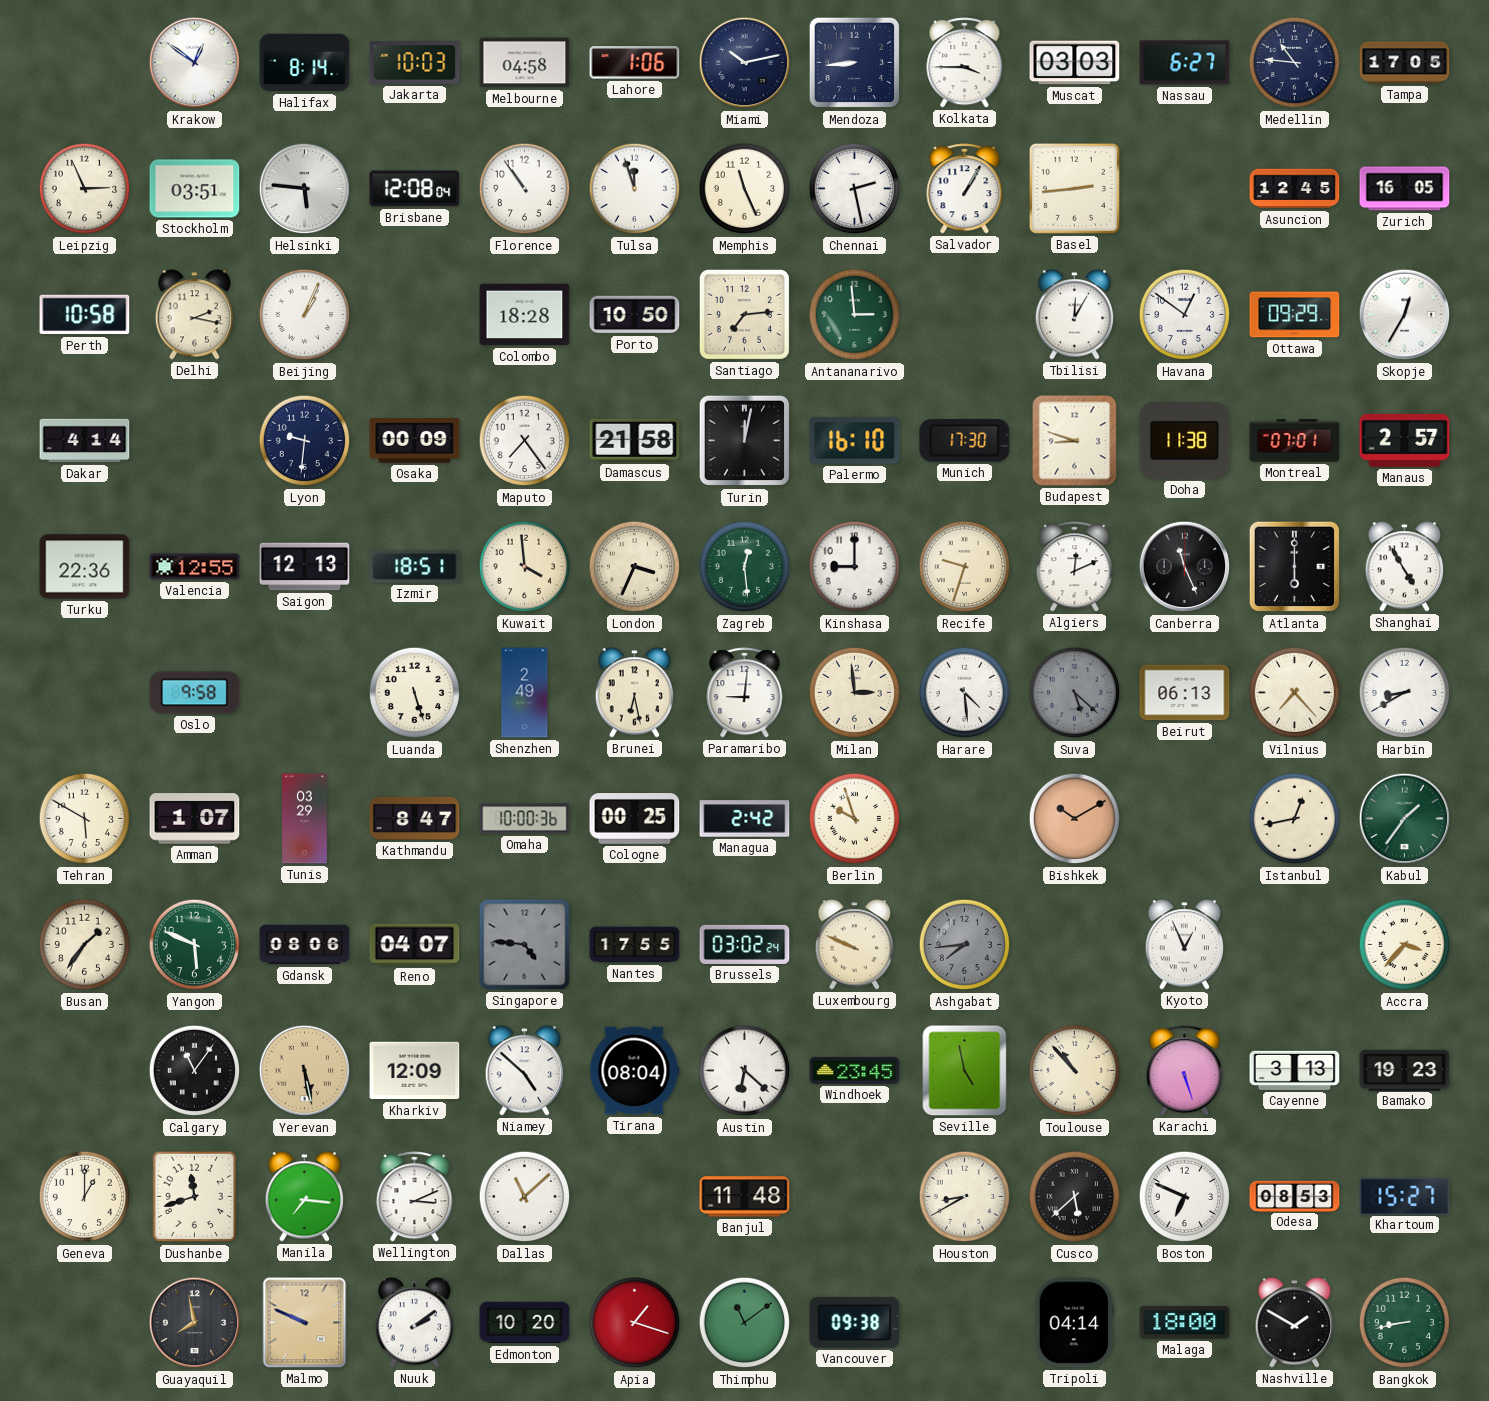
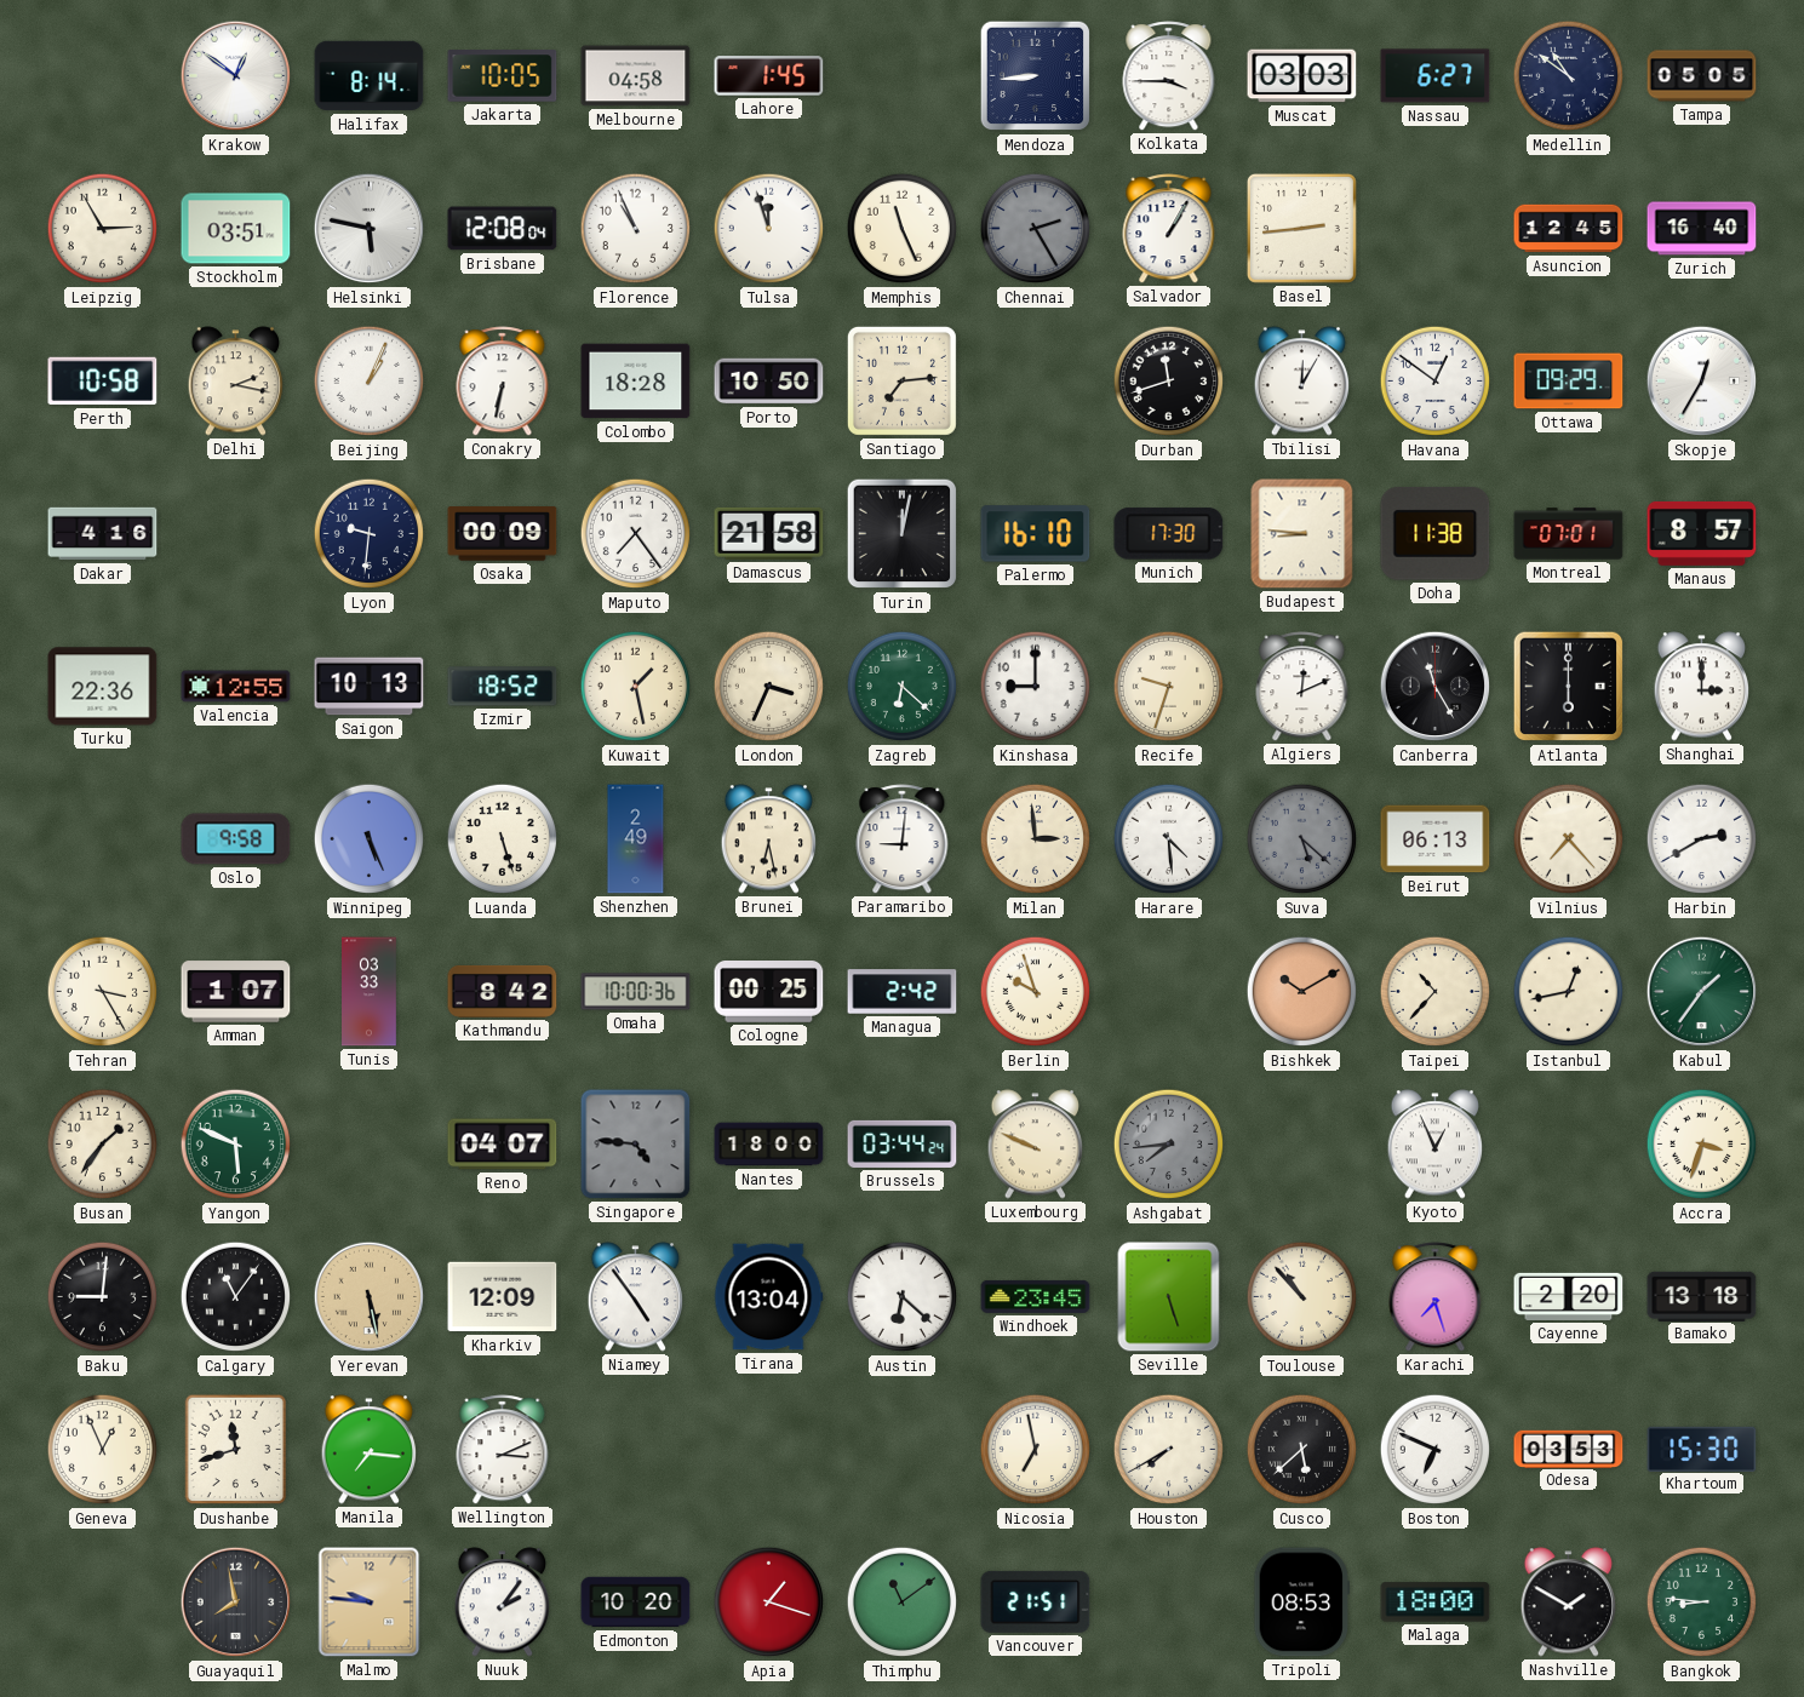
Jakarta: 10:03 -> 10:05 (503, 76)
Lahore: 1:06 -> 1:45 (769, 76)
Miami: 10:13 -> none (745, 63)
Medellin: 10:46 -> 10:51 (1569, 76)
Tampa: 17:05 -> 05:05 (1702, 76)
Leipzig: 2:56 -> 2:55 (103, 229)
Helsinki: 5:46 -> 5:47 (370, 229)
Florence: 10:54 -> 10:56 (636, 229)
Chennai: 2:28 -> 2:25 (1036, 229)
Chennai dial: white -> grey (1036, 229)
Zurich: 16:05 -> 16:40 (1702, 229)
Conakry: none -> 6:32 (503, 382)
Antananarivo: 2:59 -> none (855, 315)
Durban: none -> 11:42 (1169, 382)
Dakar: 4:14 -> 4:16 (103, 534)
Budapest: 8:48 -> 8:46 (1302, 534)
Manaus: 2:57 -> 8:57 (1702, 533)
Saigon: 12:13 -> 10:13 (370, 687)
Izmir: 18:51 -> 18:52 (503, 687)
Kuwait: 3:59 -> 1:28 (636, 687)
Zagreb: 12:29 -> 6:22 (903, 687)
Canberra: 11:26 -> 11:25 (1436, 687)
Shanghai: 4:55 -> 3:00 (1702, 687)
Winnipeg: none -> 5:26 (370, 839)
Harbin: 8:40 -> 2:40 (1702, 839)
Tehran: 5:50 -> 3:25 (103, 992)
Tunis: 03:29 -> 03:33 (370, 992)
Kathmandu: 8:47 -> 8:42 (503, 991)
Taipei: none -> 10:37 (1436, 992)
Gdansk: 08:06 -> none (305, 945)
Nantes: 17:55 -> 18:00 (769, 1145)
Brussels: 03:02 -> 03:44 (903, 1143)
Accra: 3:37 -> 3:33 (1702, 1145)
Baku: none -> 9:01 (103, 1297)
Niamey: 4:52 -> 4:54 (636, 1297)
Tirana: 08:04 -> 13:04 (768, 1297)
Seville: 4:58 -> 5:27 (1169, 1297)
Karachi: 5:27 -> 7:27 (1436, 1297)
Cayenne: 3:13 -> 2:20 (1569, 1296)
Bamako: 19:23 -> 13:18 (1702, 1296)
Geneva: 1:00 -> 12:56 (103, 1450)
Dallas: 11:08 -> none (525, 1197)
Banjul: 11:48 -> none (745, 1197)
Nicosia: none -> 6:58 (1036, 1450)
Houston: 8:40 -> 7:40 (1169, 1450)
Odesa: 08:53 -> 03:53 (1569, 1449)
Khartoum: 15:27 -> 15:30 (1702, 1449)
Malmo: 9:49 -> 9:46 (370, 1603)
Nuuk: 2:09 -> 2:06 (503, 1603)
Vancouver: 09:38 -> 21:51 (1036, 1601)
Tripoli: 04:14 -> 08:53 (1302, 1603)
Bangkok: 8:43 -> 8:46 (1702, 1603)
